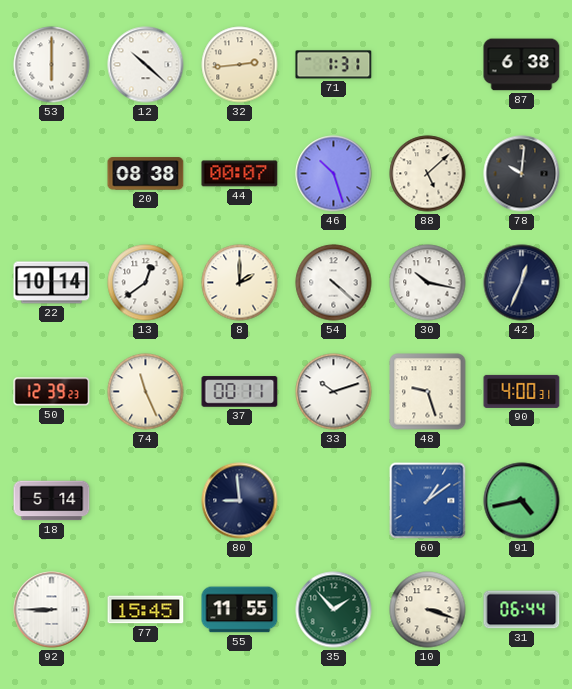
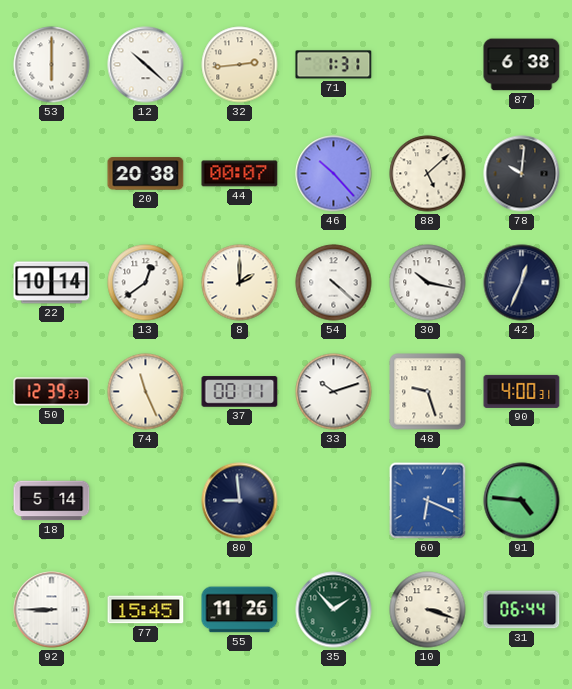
20: 08:38 -> 20:38 (146, 174)
46: 10:27 -> 10:23 (334, 174)
60: 1:09 -> 6:19 (428, 501)
91: 4:43 -> 4:46 (522, 501)
55: 11:55 -> 11:26 (240, 610)
